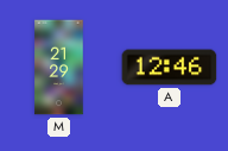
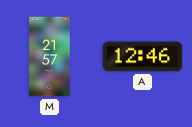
M: 21:29 -> 21:57 (50, 57)
